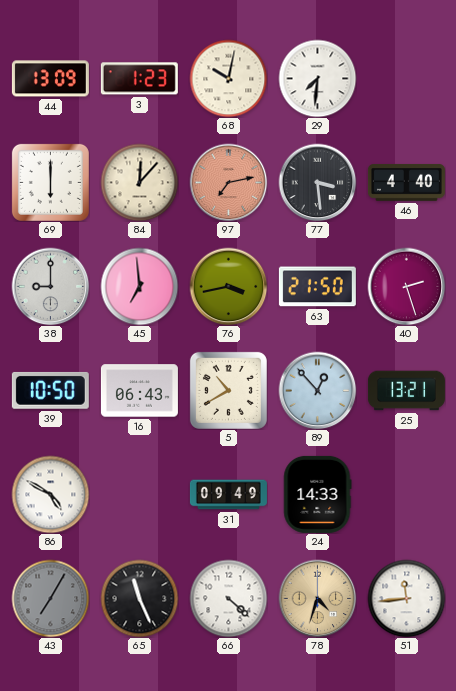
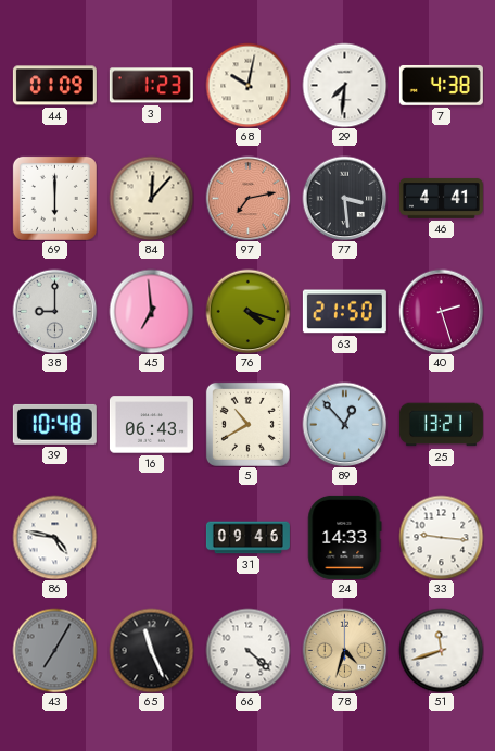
44: 13:09 -> 01:09 (54, 86)
7: none -> 4:38 (441, 85)
46: 4:40 -> 4:41 (441, 198)
76: 3:43 -> 4:18 (247, 311)
39: 10:50 -> 10:48 (54, 424)
86: 4:50 -> 4:47 (54, 537)
31: 09:49 -> 09:46 (247, 538)
33: none -> 9:16 (441, 537)
51: 11:44 -> 11:42 (441, 650)
